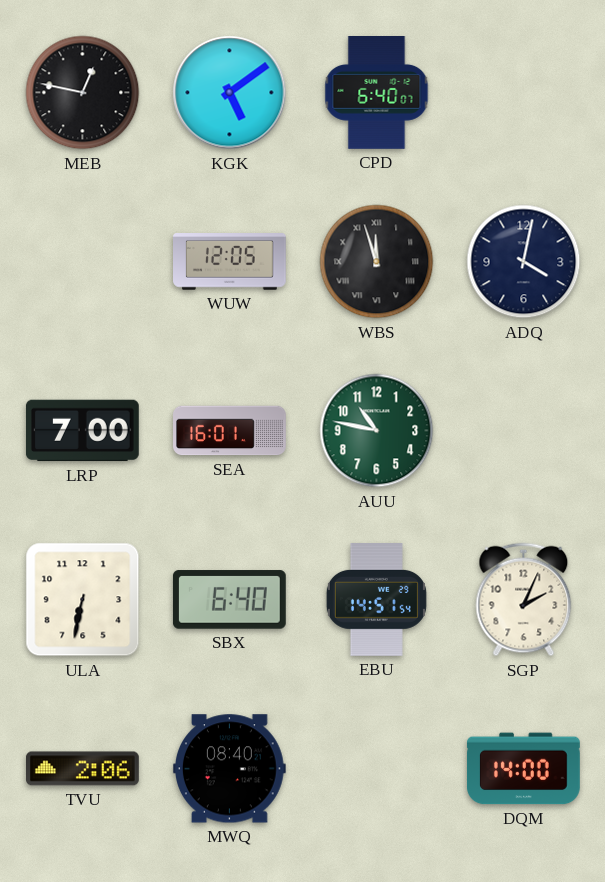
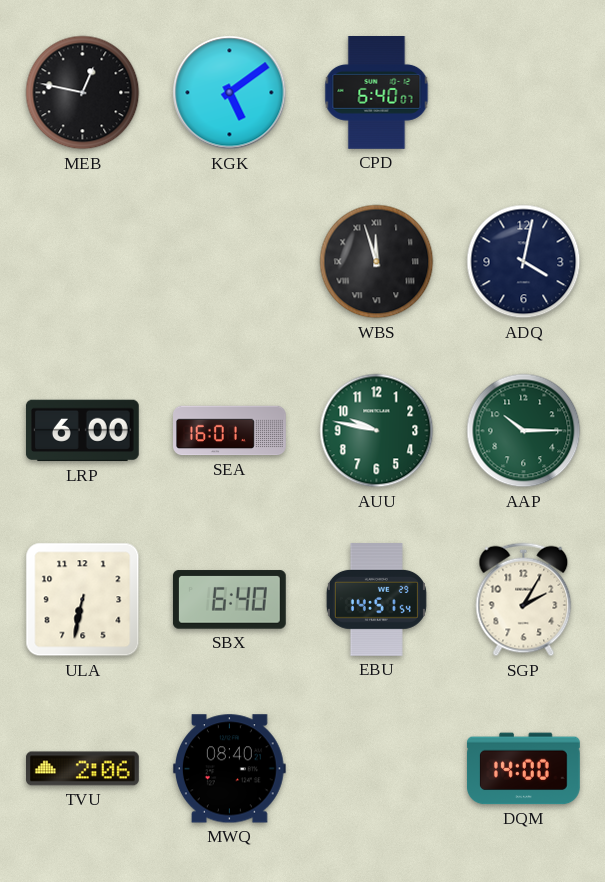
WUW: 12:05 -> none (230, 262)
LRP: 7:00 -> 6:00 (82, 431)
AUU: 10:47 -> 9:47 (377, 431)
AAP: none -> 10:15 (524, 431)
SGP: 2:04 -> 2:05 (524, 600)
